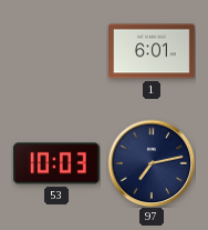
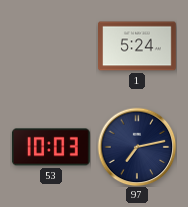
1: 6:01 -> 5:24 (138, 46)
